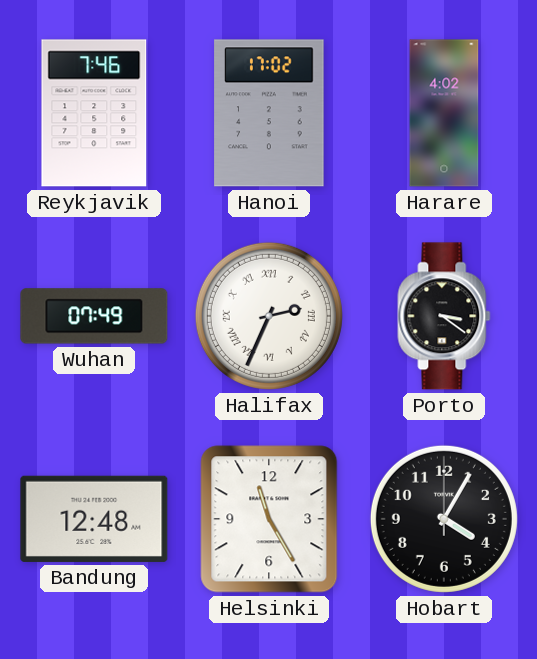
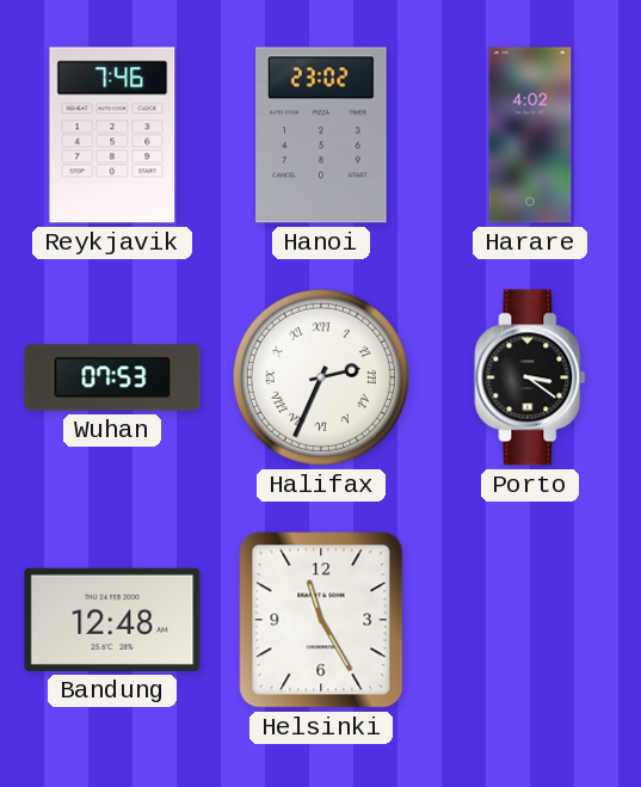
Hanoi: 17:02 -> 23:02 (321, 135)
Wuhan: 07:49 -> 07:53 (112, 377)
Hobart: 4:05 -> none (444, 519)
